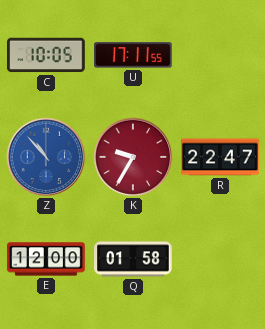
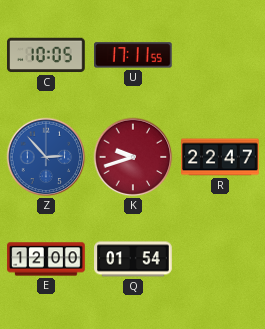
Z: 10:53 -> 2:53 (46, 157)
K: 9:35 -> 9:42 (133, 157)
Q: 01:58 -> 01:54 (133, 259)
